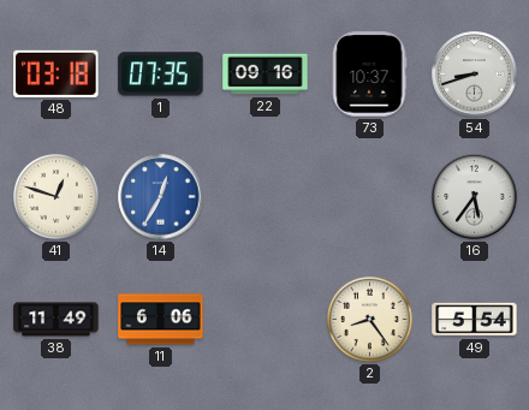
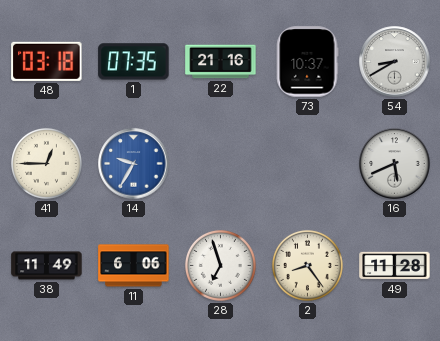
22: 09:16 -> 21:16 (221, 62)
54: 8:42 -> 8:40 (395, 62)
41: 12:48 -> 12:45 (46, 163)
14: 12:35 -> 9:35 (134, 164)
16: 5:36 -> 5:41 (395, 164)
28: none -> 6:57 (220, 265)
49: 5:54 -> 11:28 (395, 266)
